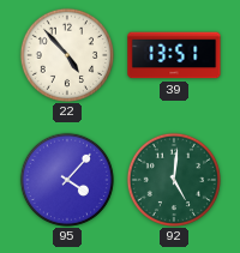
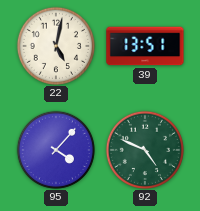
22: 4:53 -> 5:02 (55, 45)
92: 5:01 -> 4:49 (144, 149)
